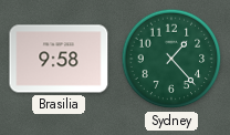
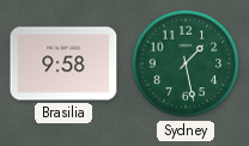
Sydney: 1:23 -> 1:28 (186, 63)
